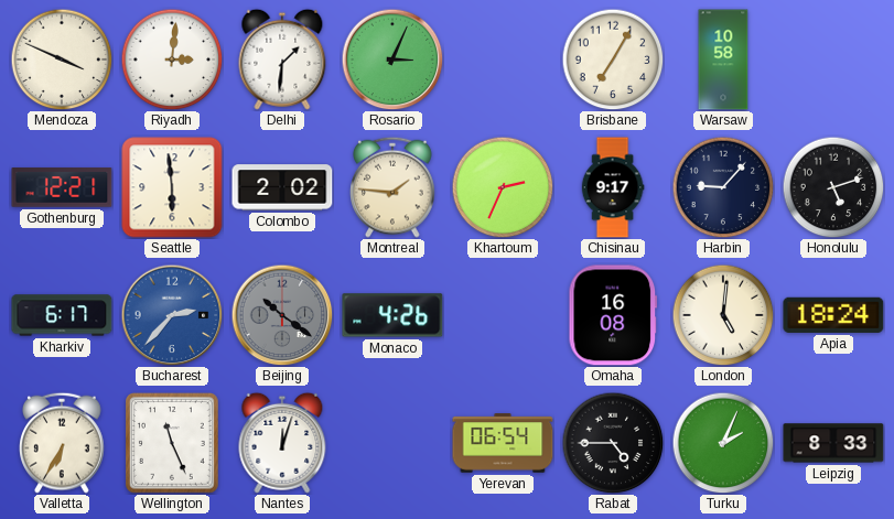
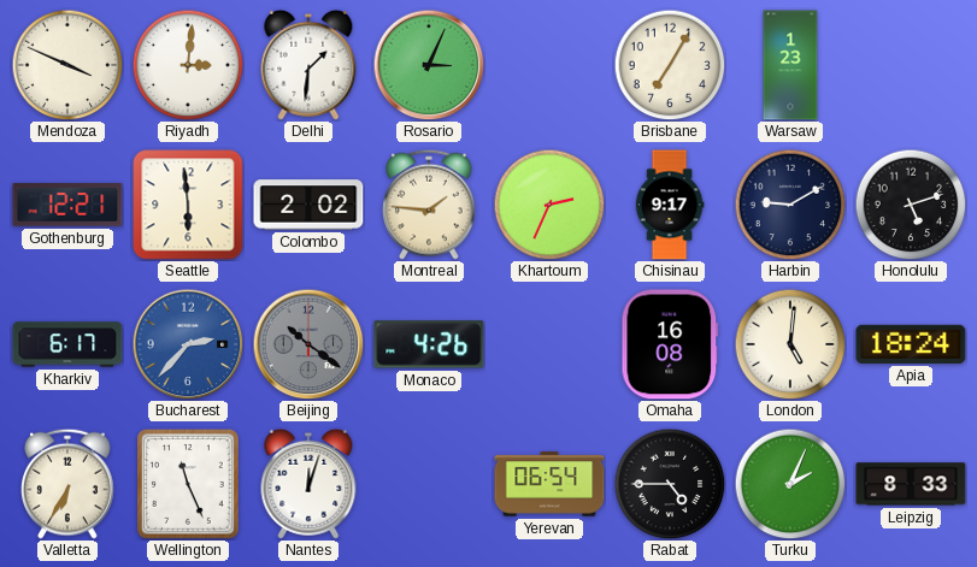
Warsaw: 10:58 -> 1:23 (790, 65)
Harbin: 9:07 -> 9:10 (790, 205)
